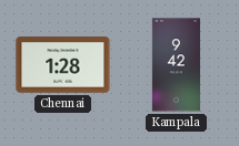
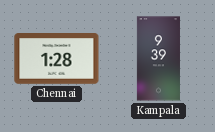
Kampala: 9:42 -> 9:39 (158, 59)
